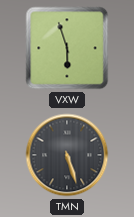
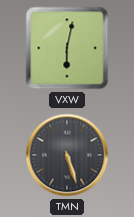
VXW: 5:57 -> 6:02 (67, 48)
